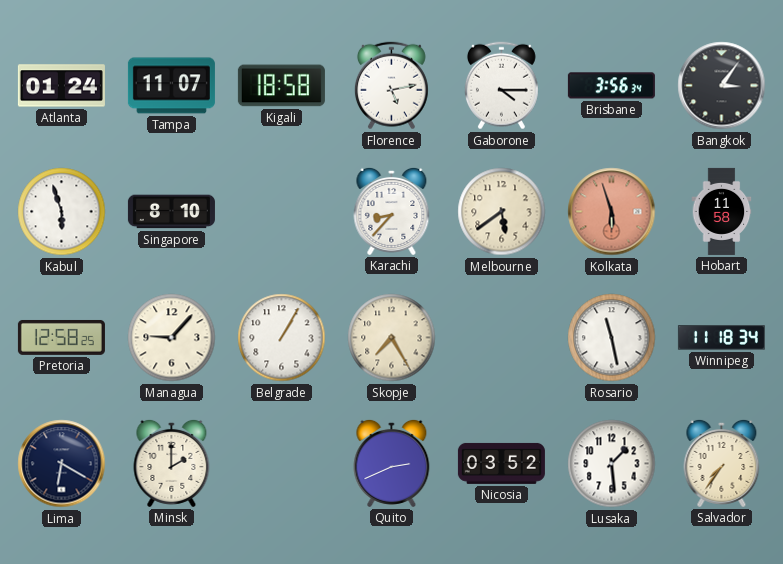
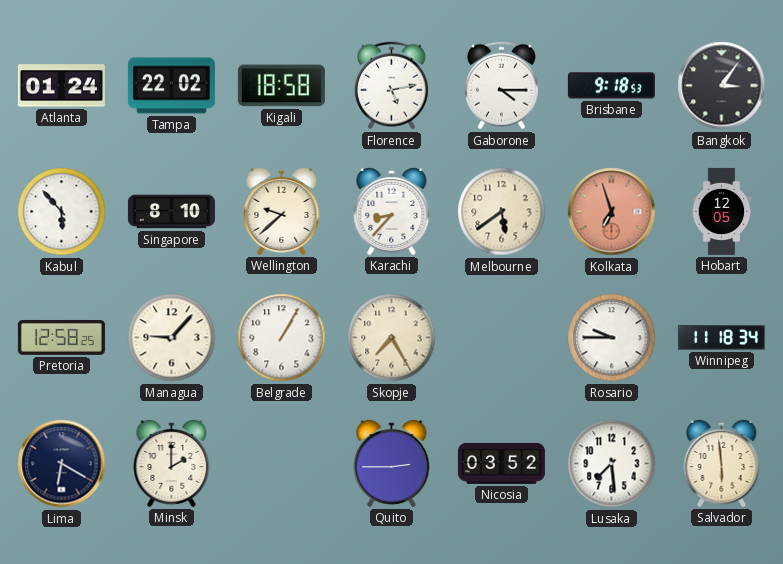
Tampa: 11:07 -> 22:02 (171, 86)
Brisbane: 3:56 -> 9:18 (611, 86)
Kabul: 5:57 -> 5:53 (62, 212)
Wellington: none -> 9:38 (282, 211)
Kolkata: 5:57 -> 6:57 (612, 212)
Hobart: 11:58 -> 12:05 (722, 211)
Rosario: 11:28 -> 9:45 (612, 338)
Quito: 2:41 -> 2:45 (392, 463)
Lusaka: 1:29 -> 7:29 (612, 464)
Salvador: 7:36 -> 5:59 (722, 463)
